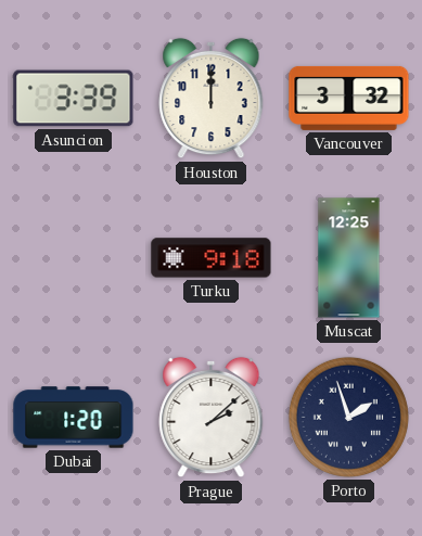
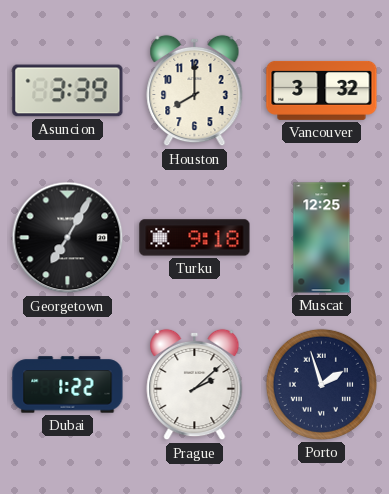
Houston: 12:00 -> 8:00 (195, 91)
Georgetown: none -> 7:05 (68, 238)
Dubai: 1:20 -> 1:22 (68, 385)
